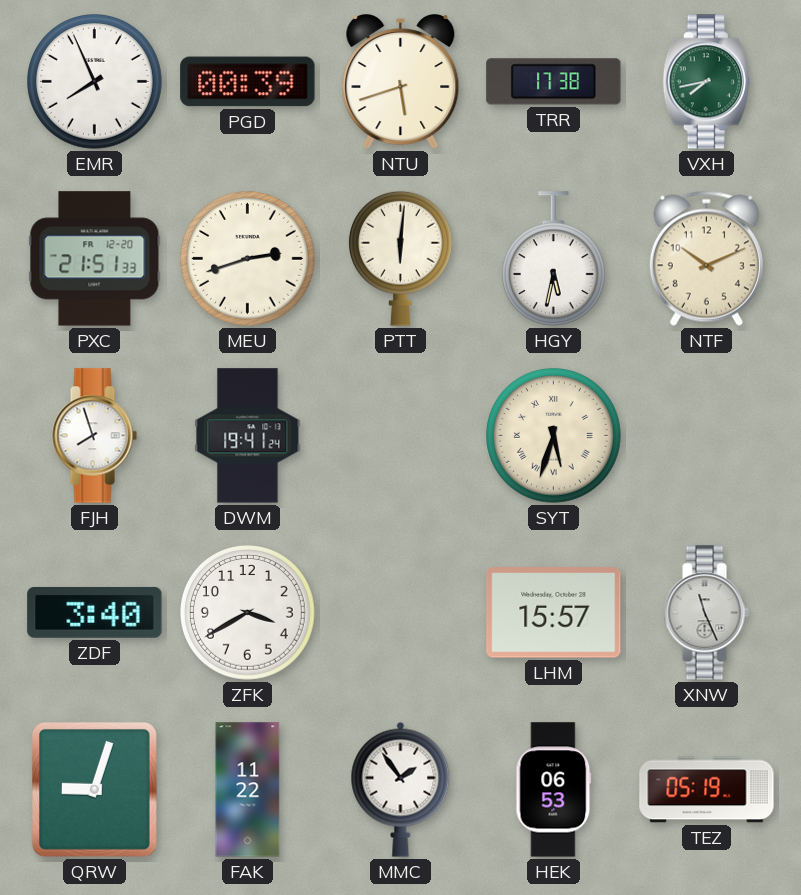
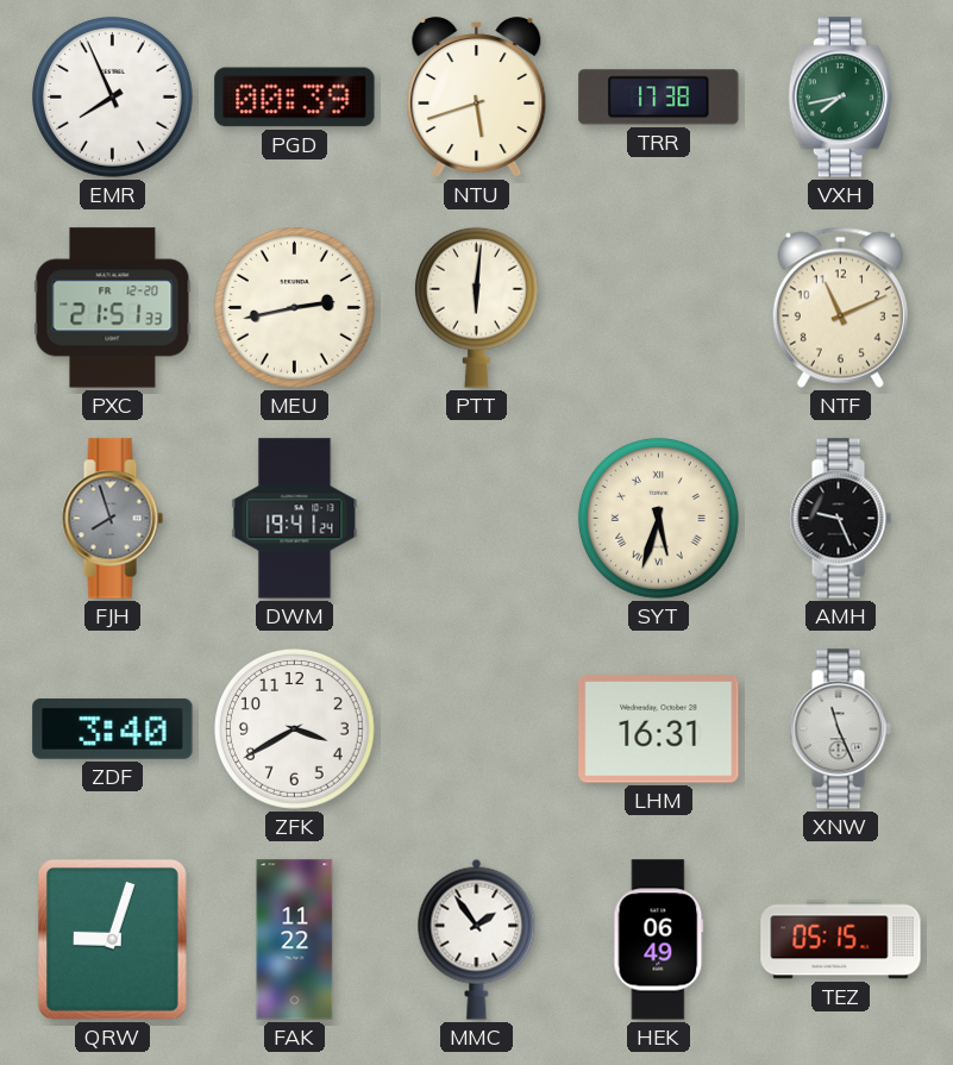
MEU: 2:42 -> 2:43 (295, 308)
HGY: 5:32 -> none (553, 259)
NTF: 10:11 -> 11:11 (840, 307)
FJH dial: white -> grey (112, 519)
AMH: none -> 9:26 (840, 519)
LHM: 15:57 -> 16:31 (659, 729)
HEK: 06:53 -> 06:49 (659, 940)
TEZ: 05:19 -> 05:15 (841, 940)
